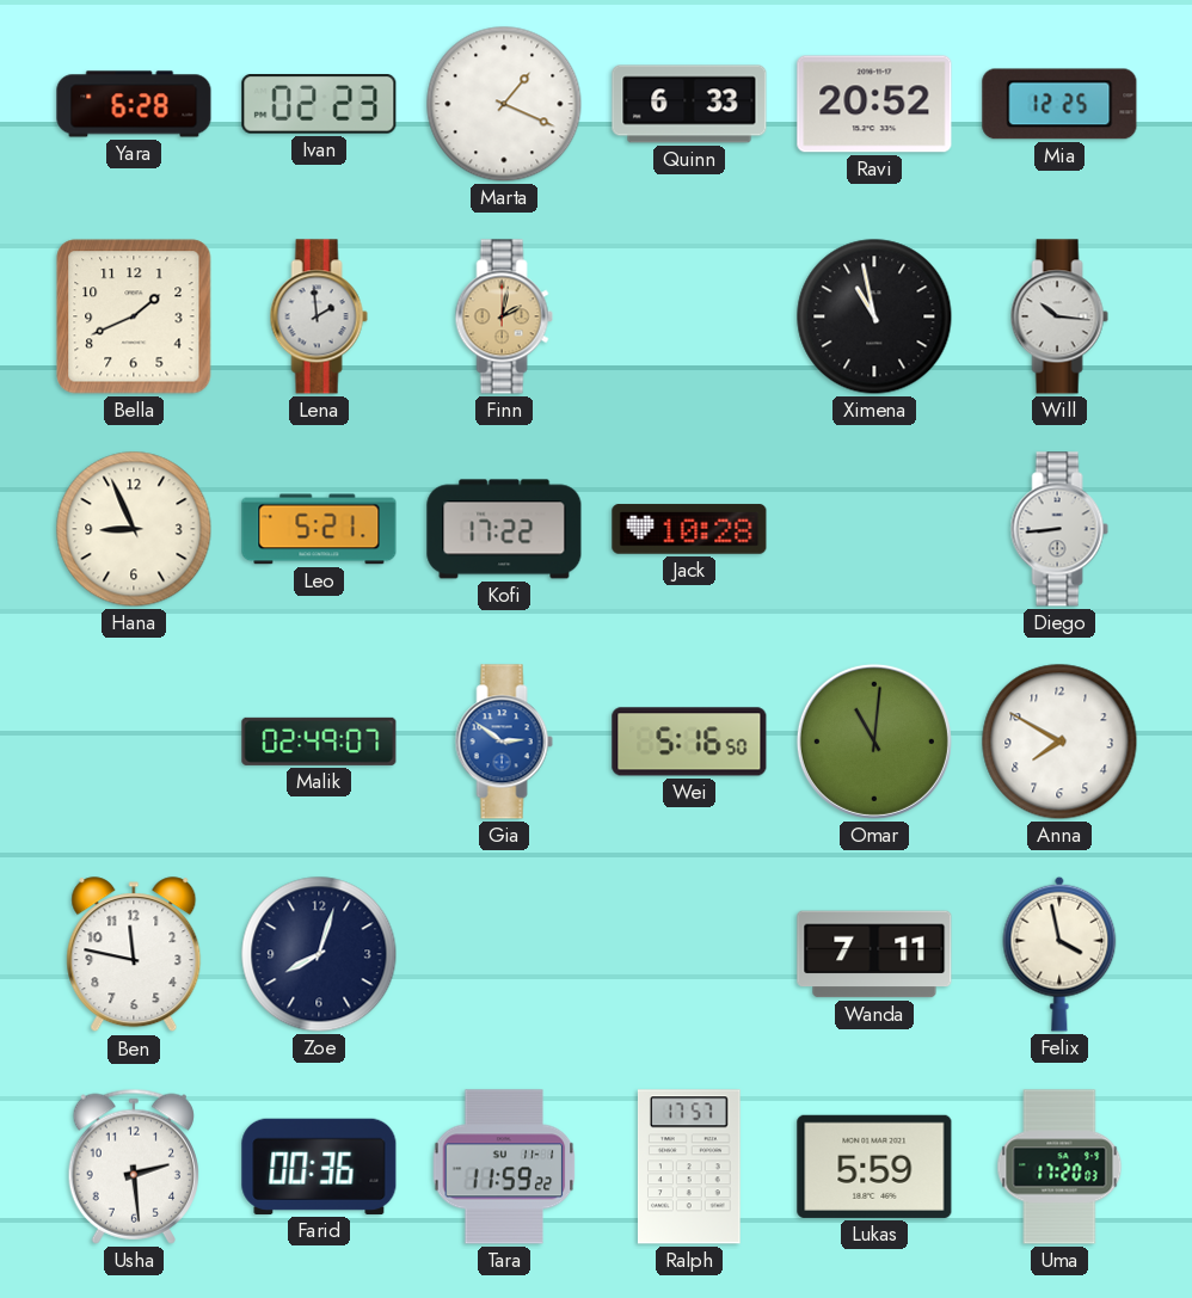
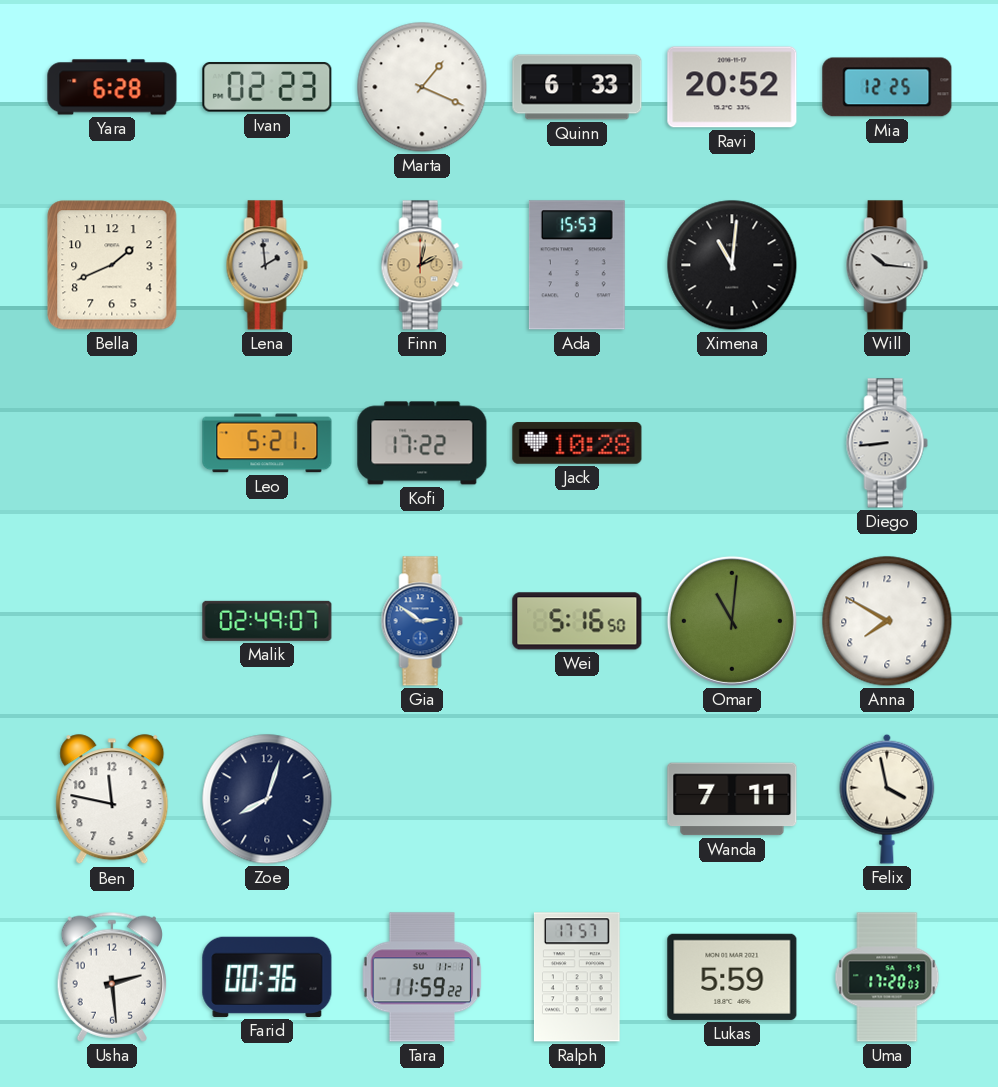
Ada: none -> 15:53 (577, 265)
Ximena: 10:58 -> 11:01 (732, 265)
Hana: 8:56 -> none (134, 529)
